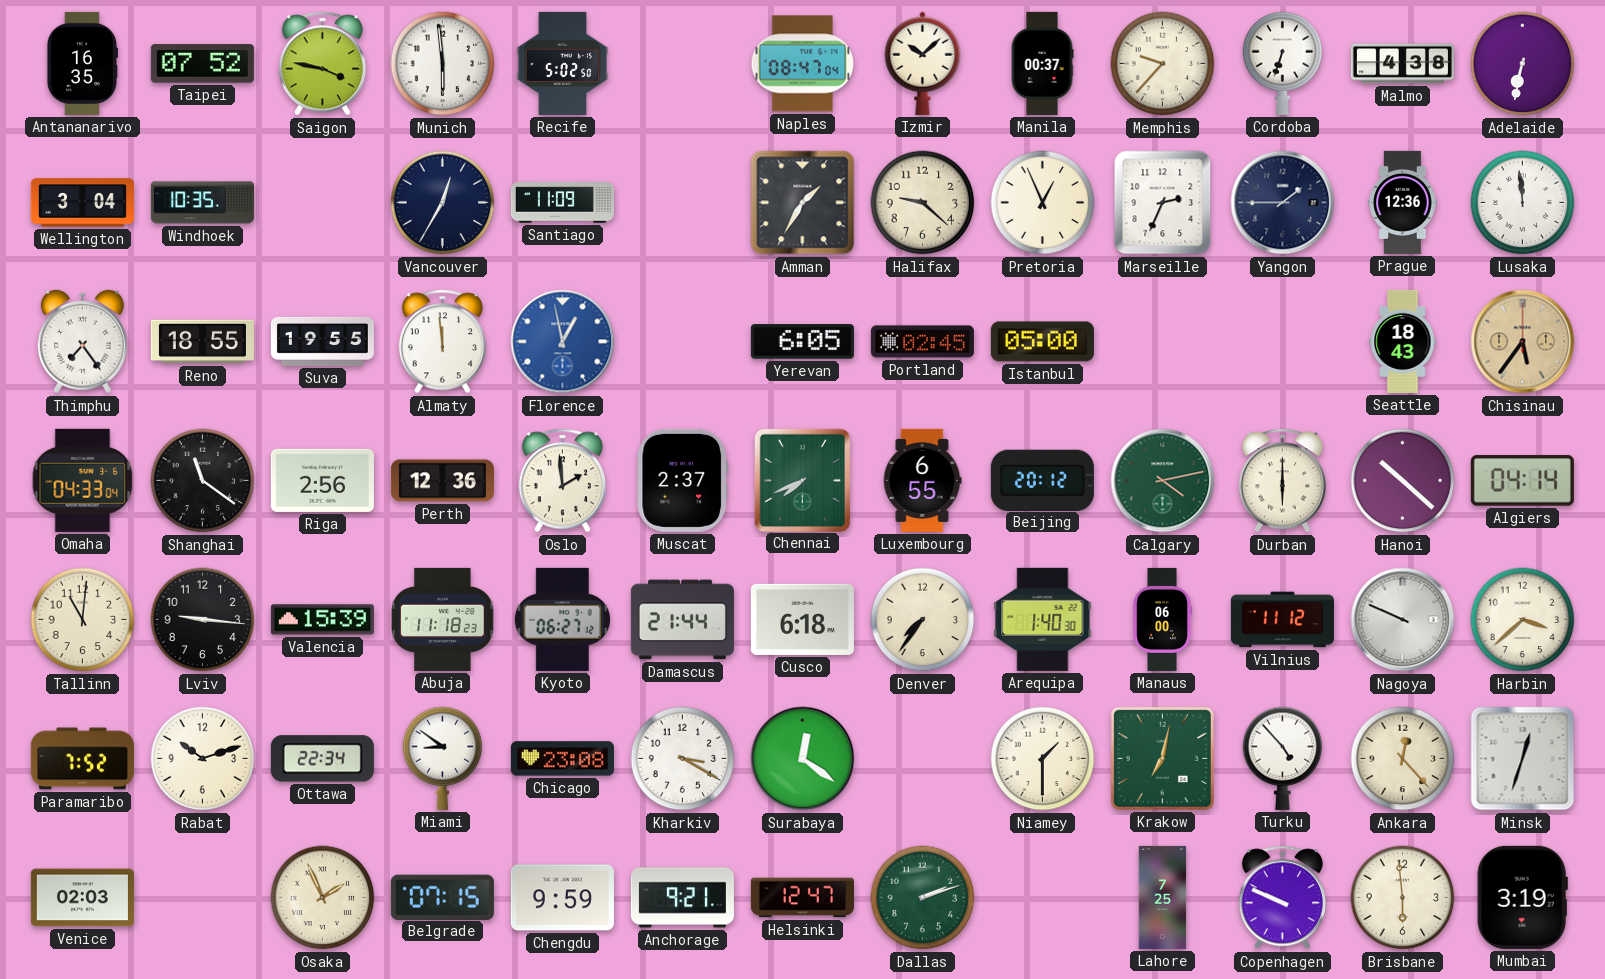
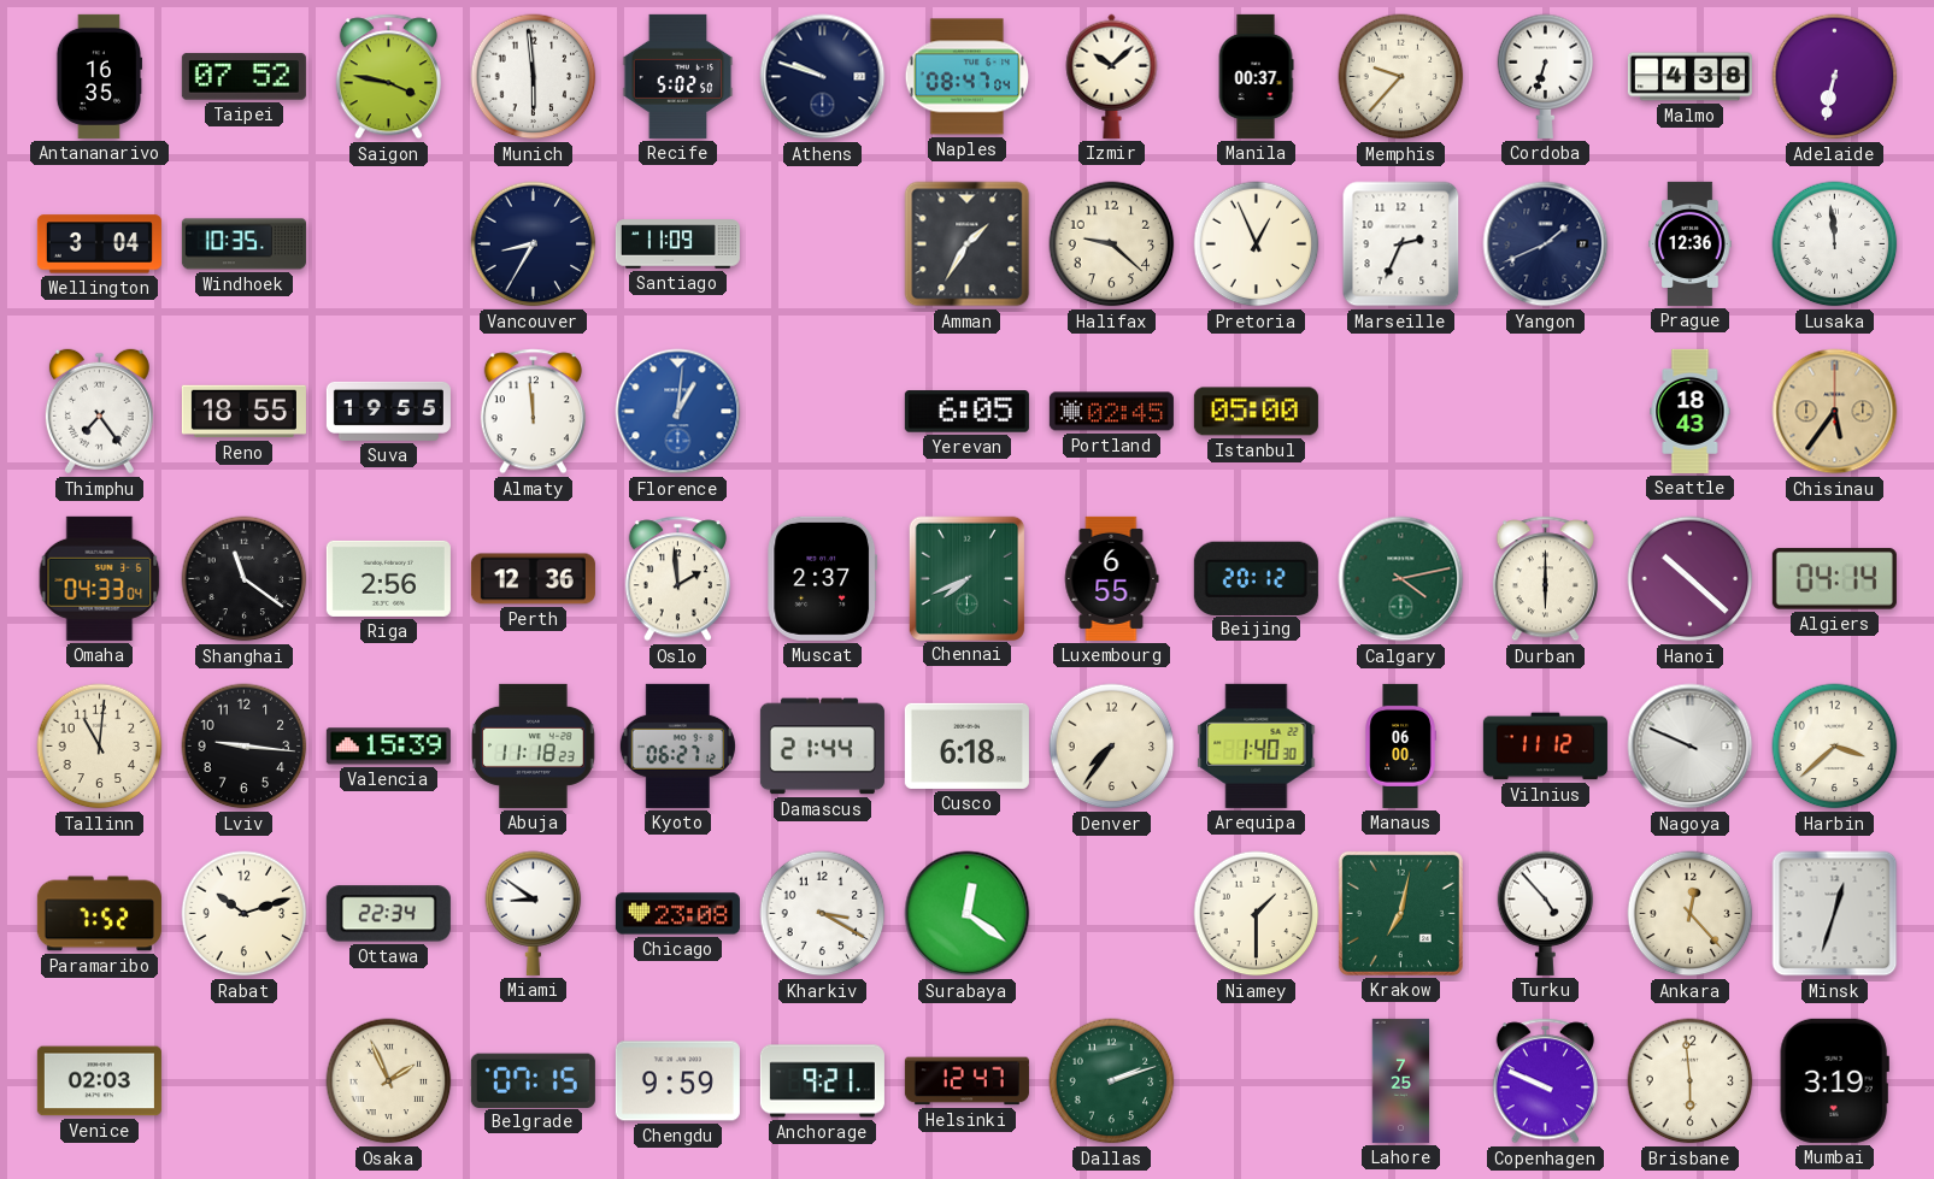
Athens: none -> 9:48 (823, 77)
Vancouver: 12:35 -> 8:35 (534, 244)
Yangon: 1:45 -> 1:41 (1546, 244)
Florence: 12:58 -> 1:01 (678, 412)
